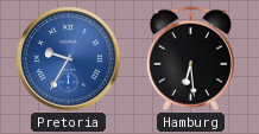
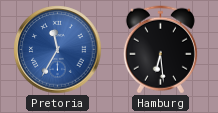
Pretoria: 9:35 -> 11:35 (58, 50)
